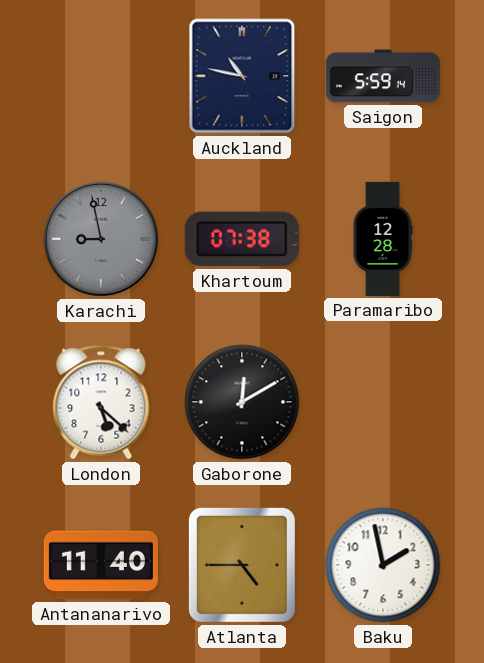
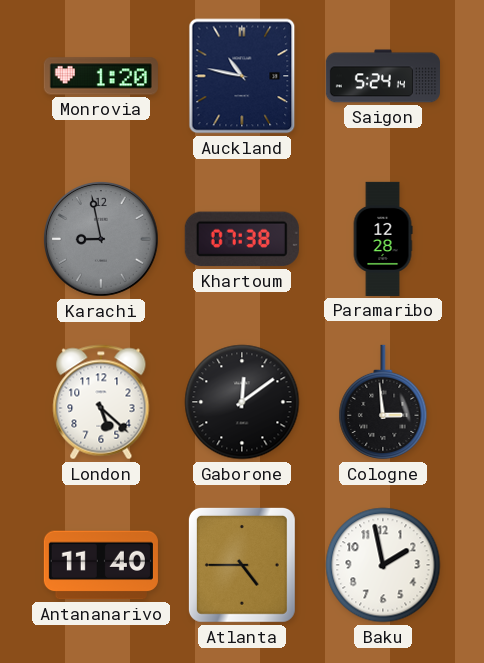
Monrovia: none -> 1:20 (101, 76)
Saigon: 5:59 -> 5:24 (383, 76)
Gaborone: 12:10 -> 12:09 (242, 402)
Cologne: none -> 2:59 (383, 402)
